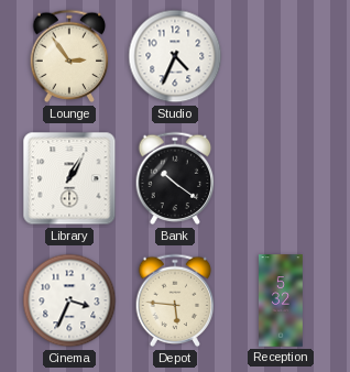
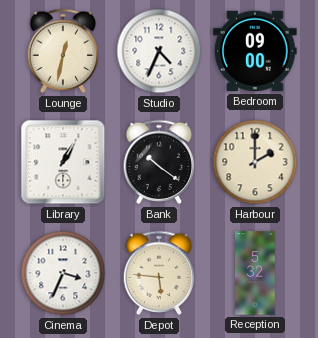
Lounge: 2:54 -> 12:32 (63, 51)
Bedroom: none -> 09:00 (255, 51)
Harbour: none -> 2:00 (255, 162)
